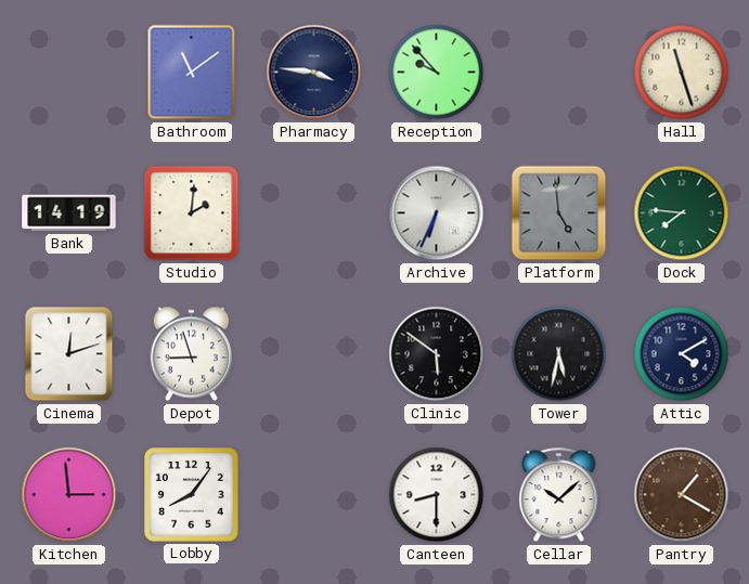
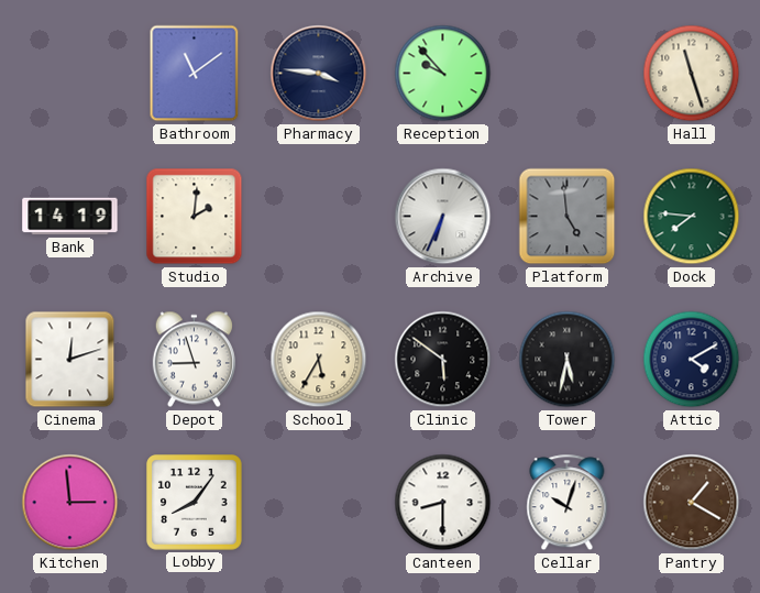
School: none -> 5:35 (319, 360)
Cellar: 10:08 -> 10:03 (568, 503)
